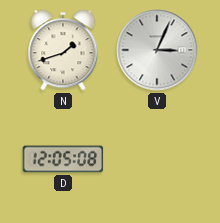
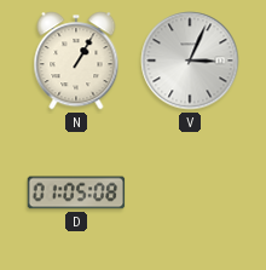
N: 1:42 -> 1:05 (76, 61)
D: 12:05 -> 01:05 (76, 193)
